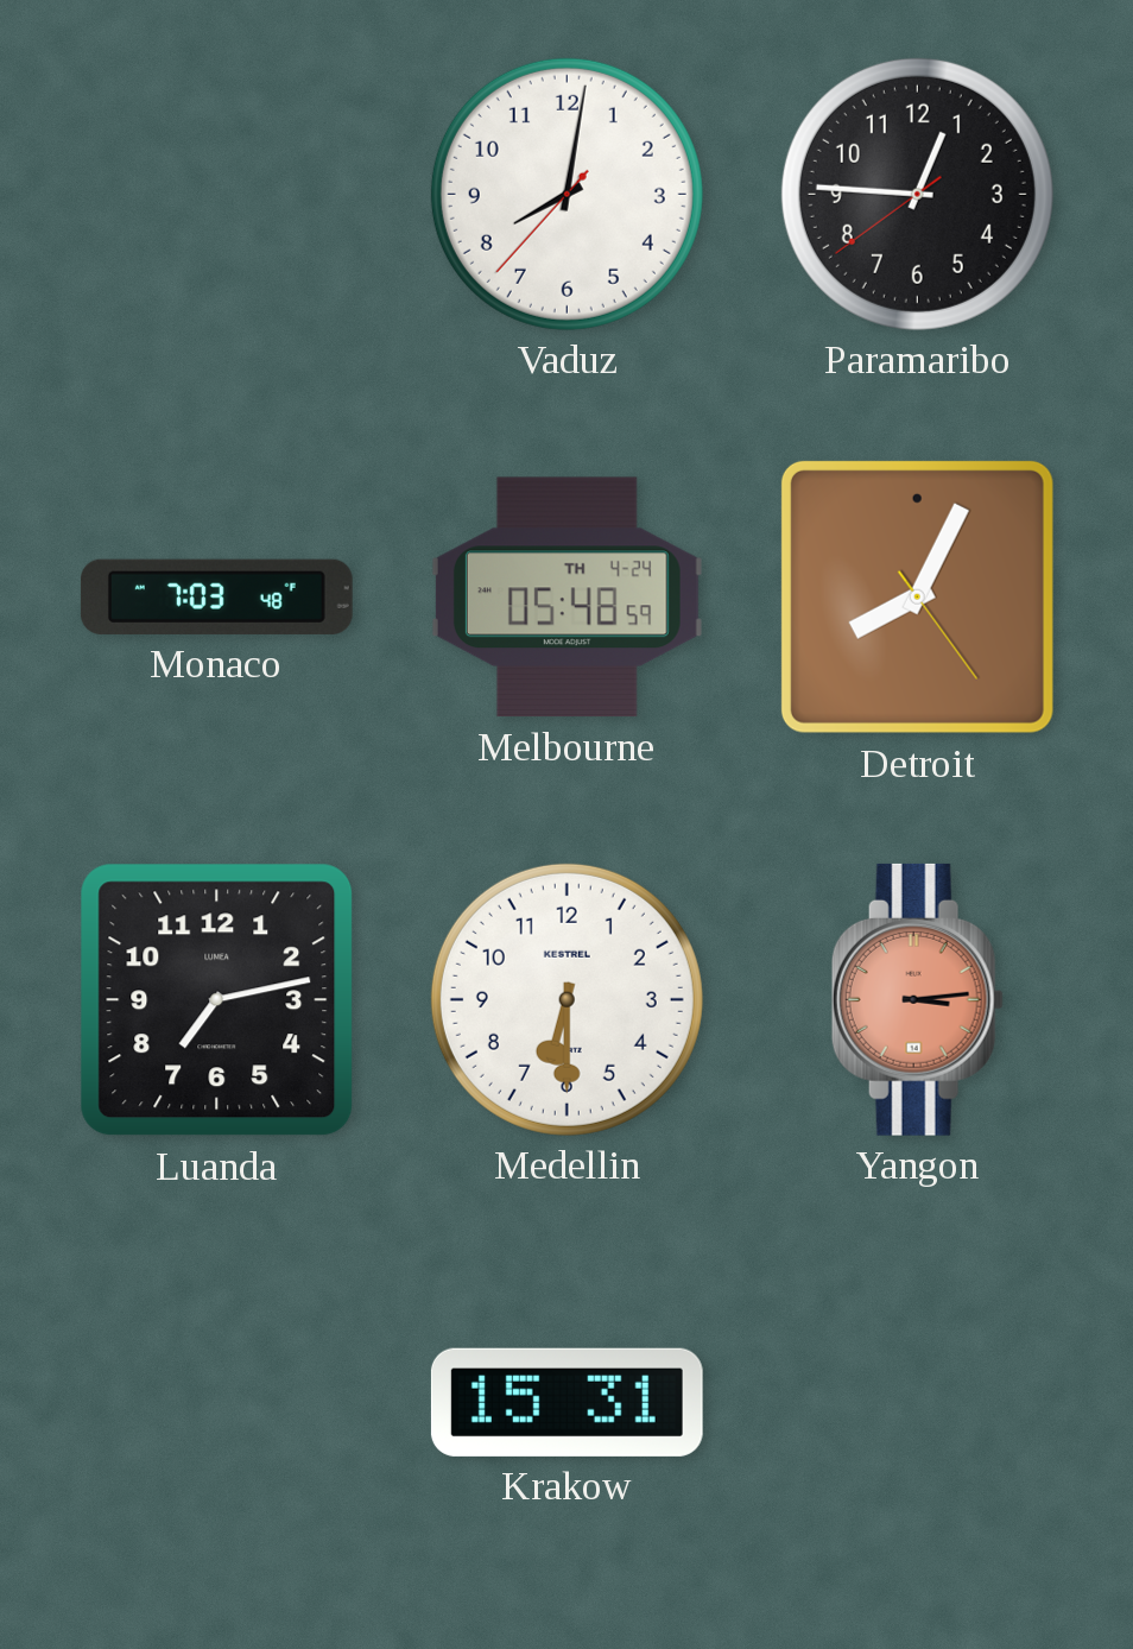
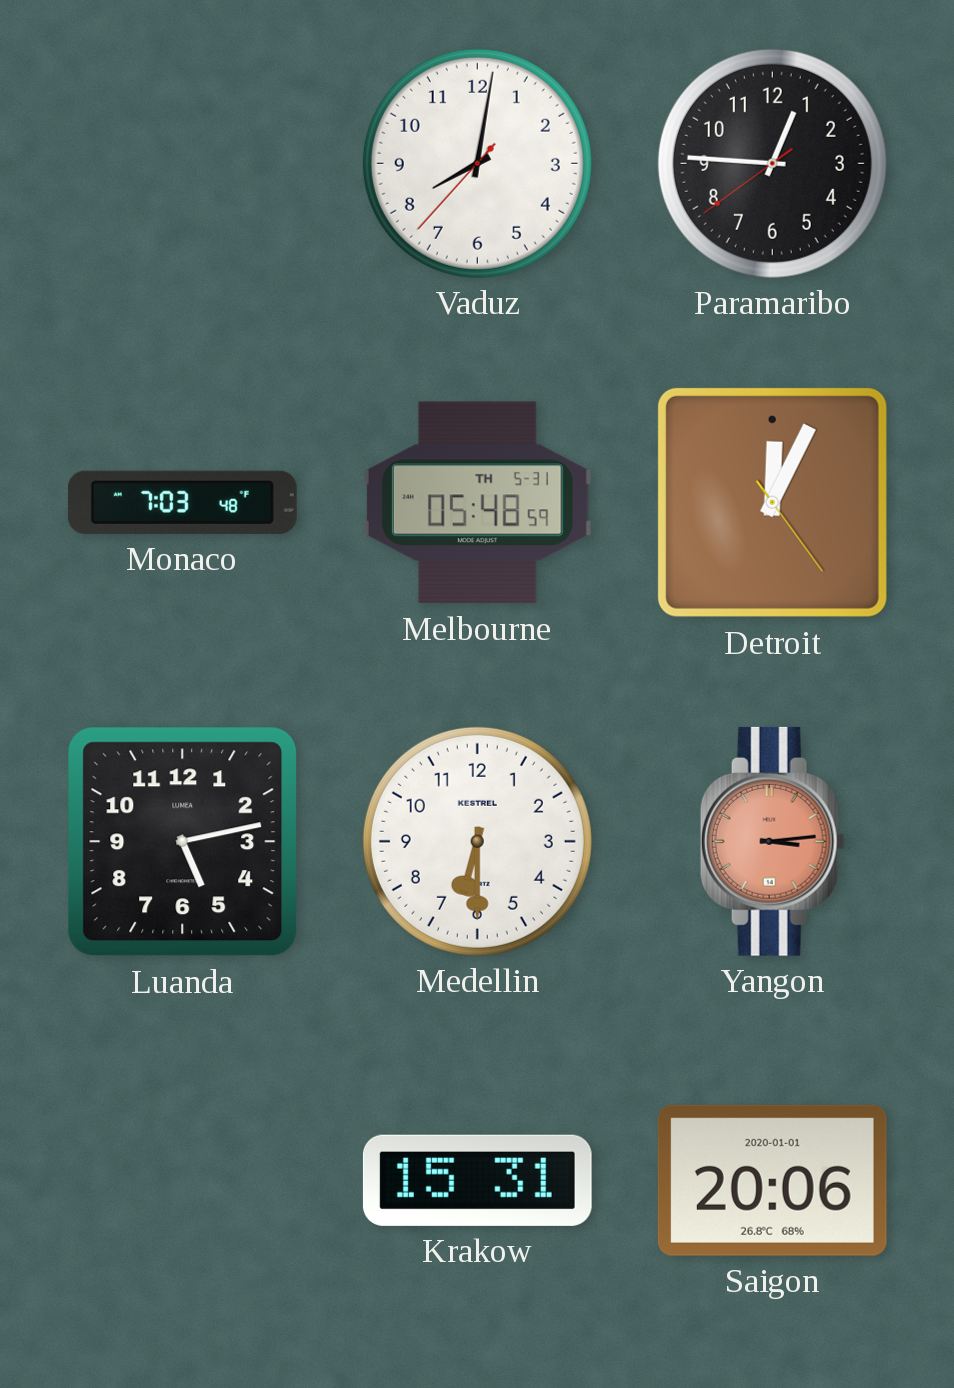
Melbourne date: TH 4-24 -> TH 5-31 (477, 503)
Detroit: 8:04 -> 12:04 (772, 502)
Luanda: 7:13 -> 5:13 (183, 842)
Saigon: none -> 20:06 (772, 1180)
